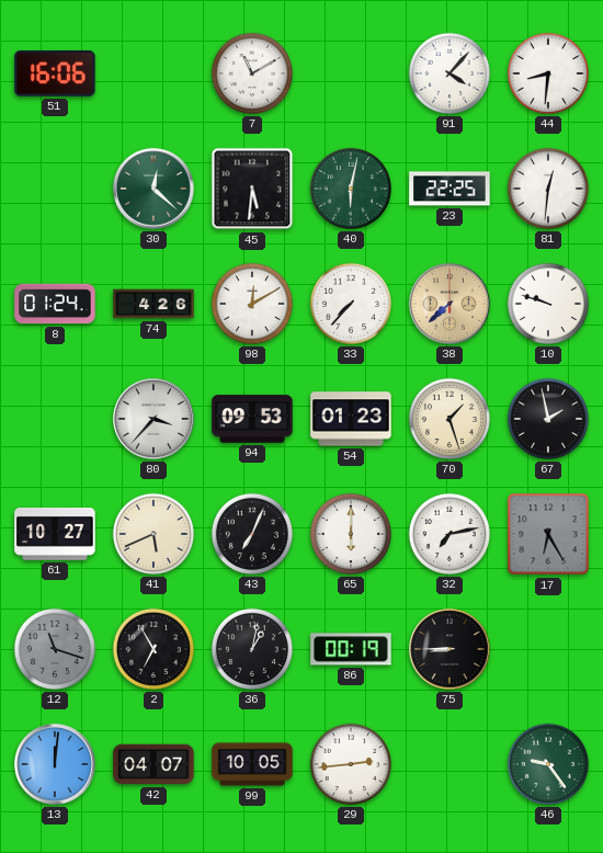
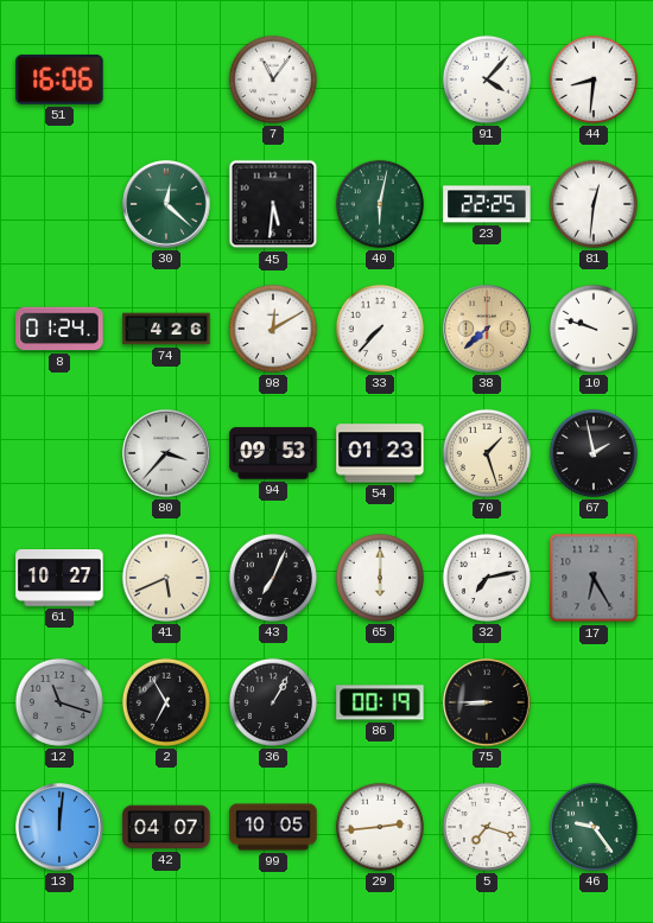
7: 11:10 -> 11:06 (273, 79)
36: 1:02 -> 1:05 (273, 702)
5: none -> 7:18 (487, 827)
